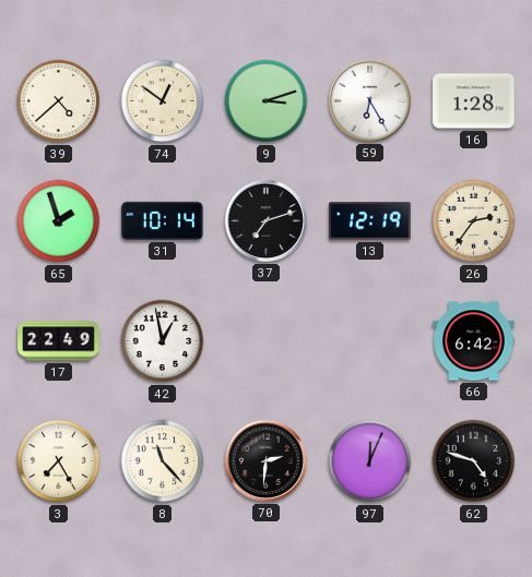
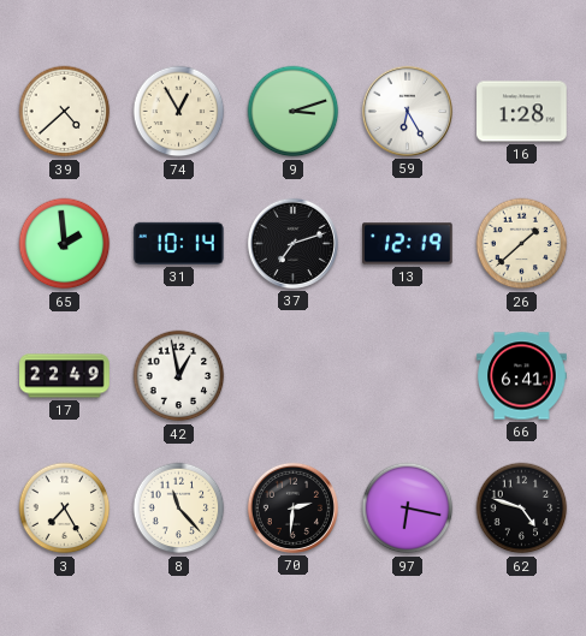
74: 12:51 -> 12:55 (179, 112)
65: 1:57 -> 1:59 (65, 244)
26: 2:36 -> 1:38 (522, 244)
66: 6:42 -> 6:41 (522, 376)
97: 12:04 -> 6:17 (408, 509)
